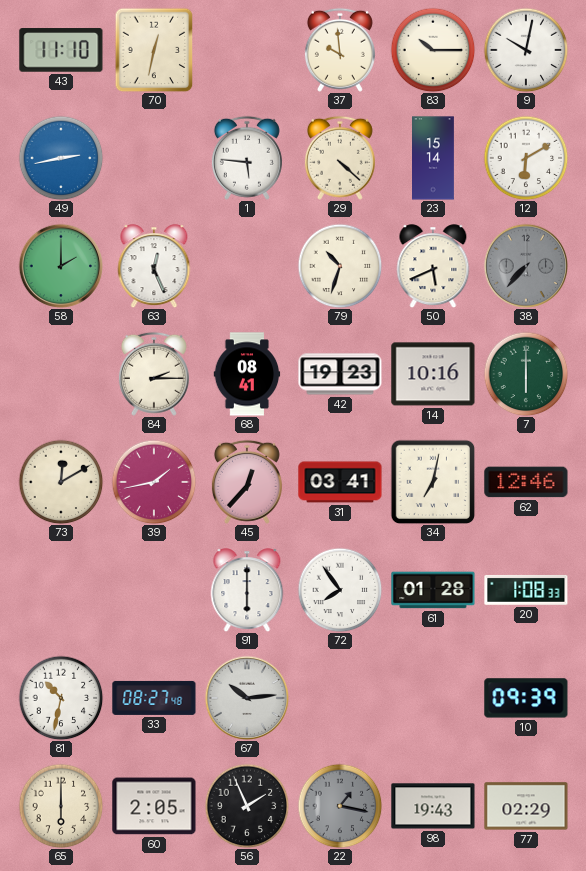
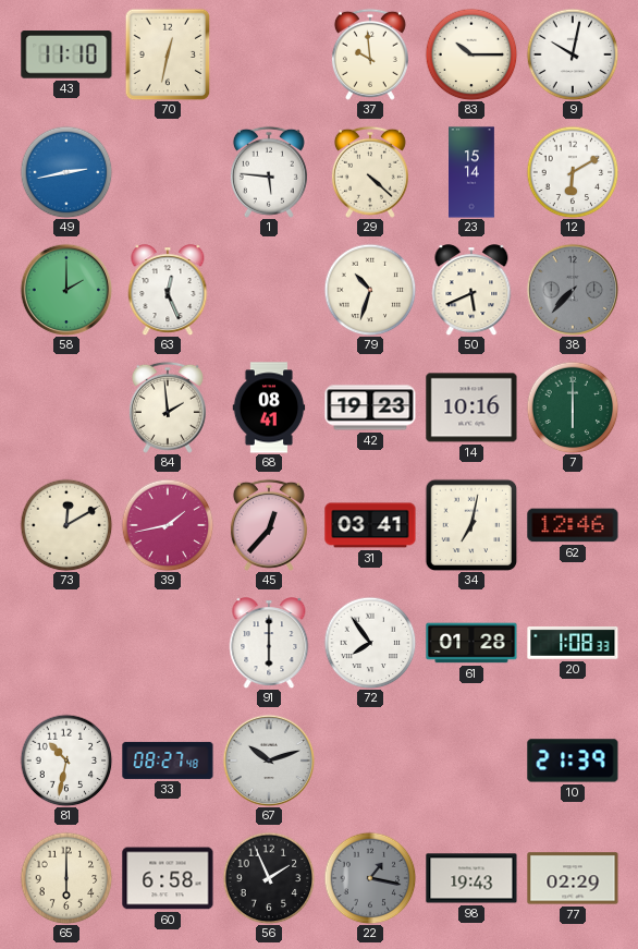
84: 2:15 -> 1:59 (168, 407)
67: 10:14 -> 10:12 (269, 761)
10: 09:39 -> 21:39 (573, 761)
60: 2:05 -> 6:58 (168, 878)
